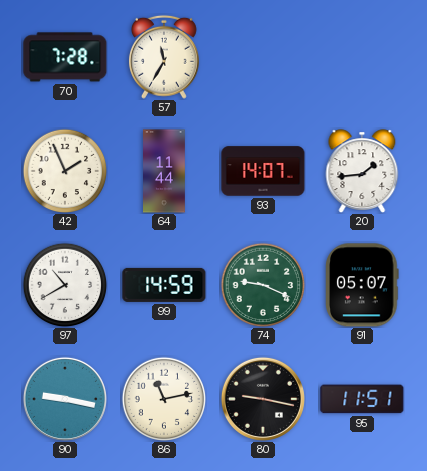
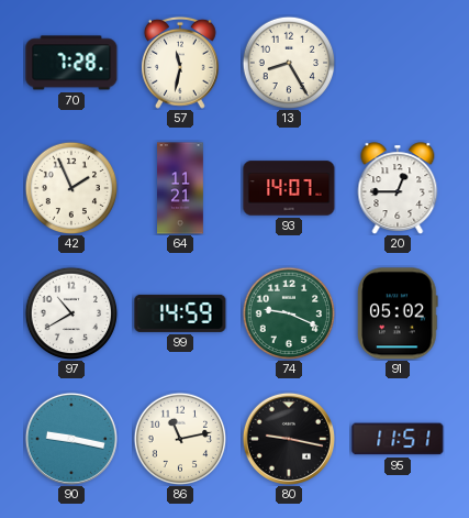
57: 11:35 -> 11:32 (180, 63)
13: none -> 8:25 (289, 63)
64: 11:44 -> 11:21 (181, 188)
20: 1:44 -> 12:45 (398, 188)
91: 05:07 -> 05:02 (398, 313)
